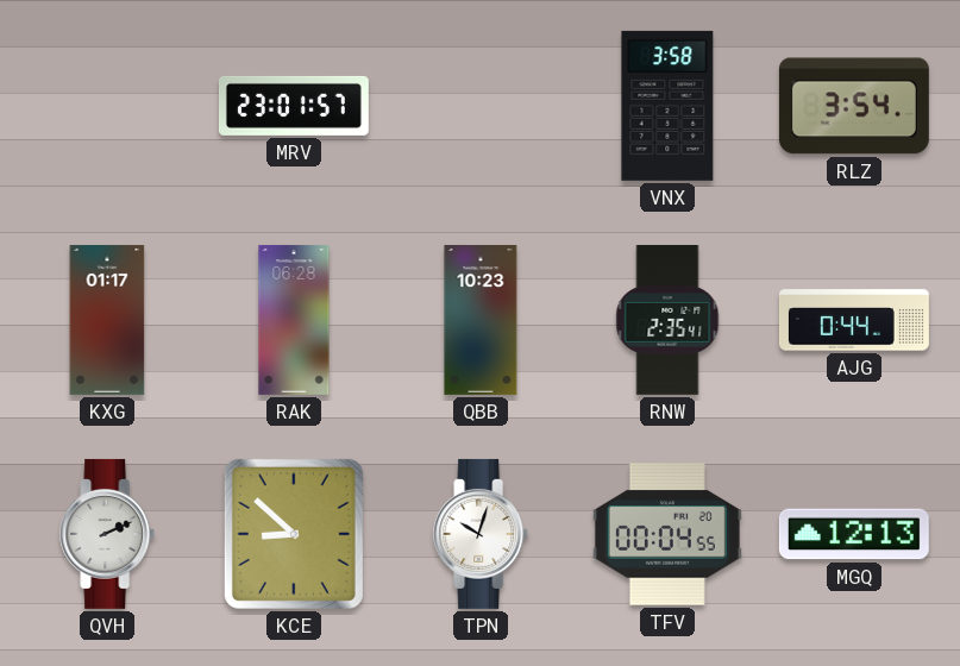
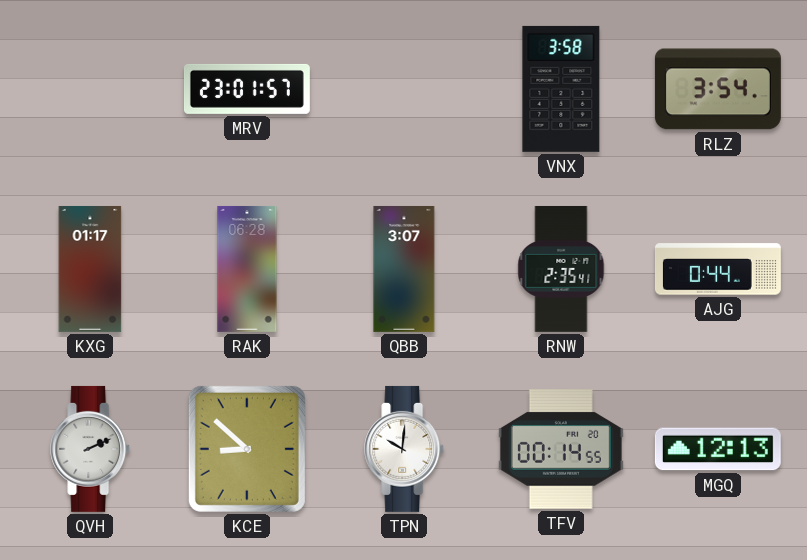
QBB: 10:23 -> 3:07 (404, 269)
TPN: 10:03 -> 10:01 (405, 449)
TFV: 00:04 -> 00:14 (561, 449)
